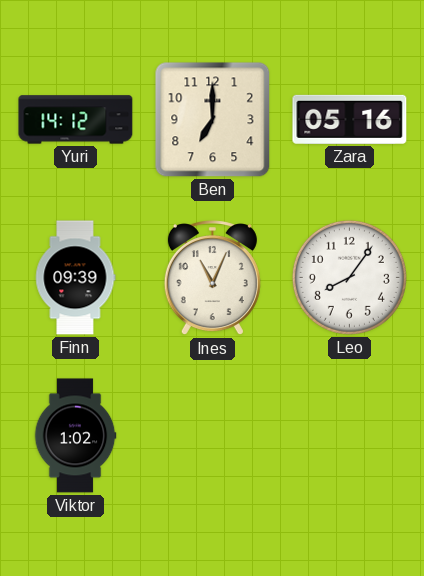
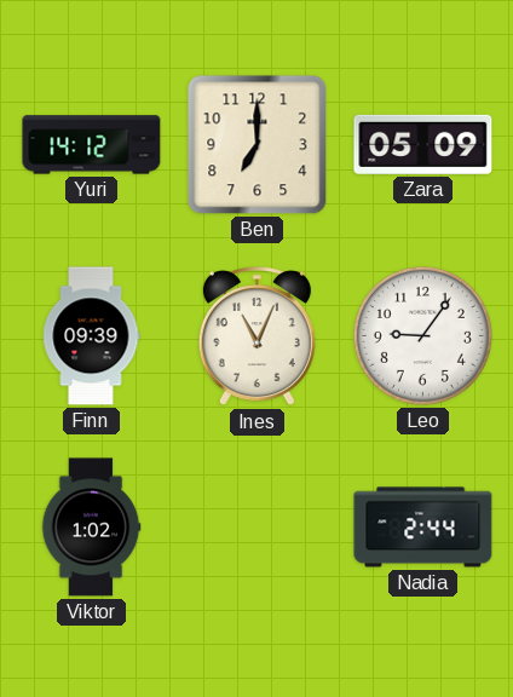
Zara: 05:16 -> 05:09 (423, 144)
Leo: 8:06 -> 9:06 (422, 335)
Nadia: none -> 2:44 (423, 528)
